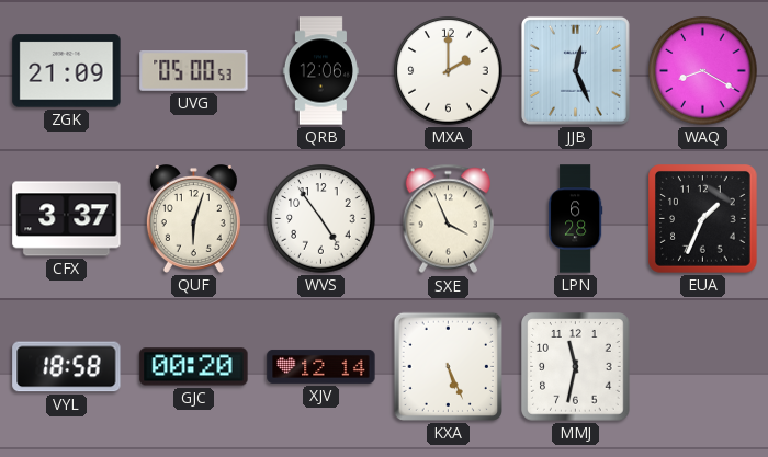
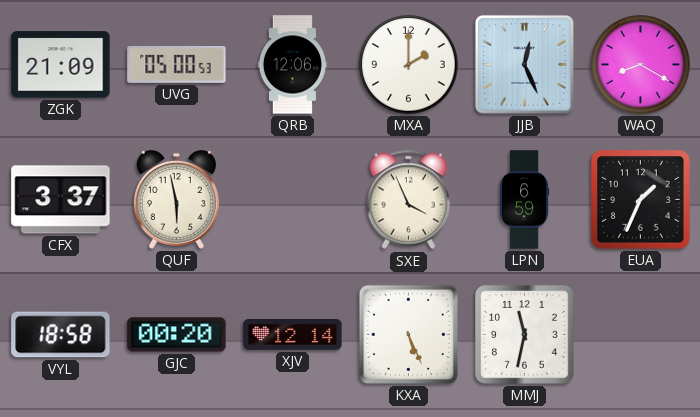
QUF: 6:03 -> 5:58 (176, 200)
WVS: 4:54 -> none (321, 219)
LPN: 6:28 -> 6:59 (524, 200)
